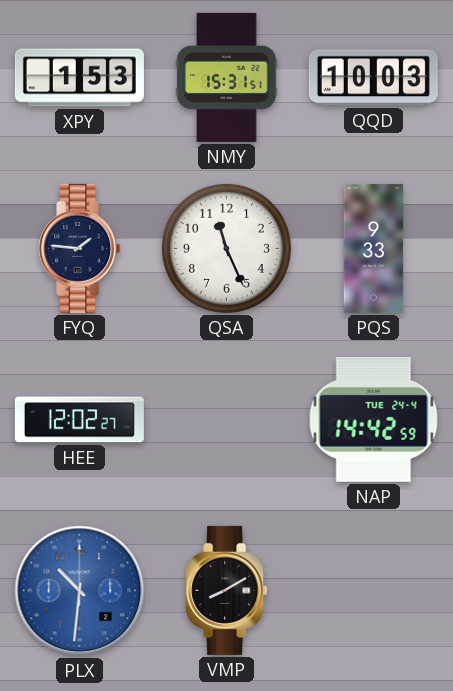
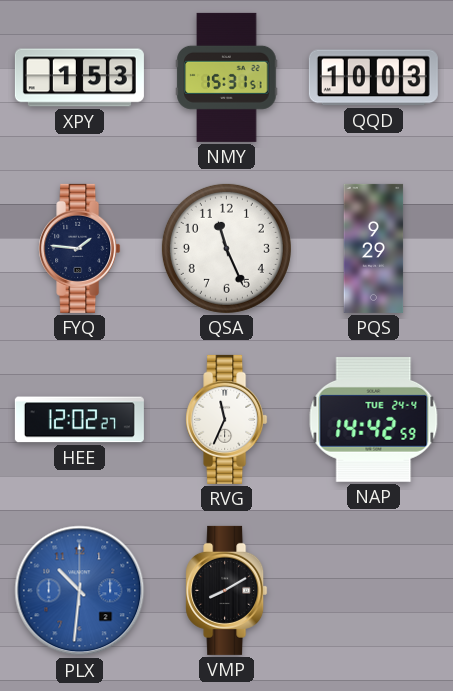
PQS: 9:33 -> 9:29 (374, 248)
RVG: none -> 11:34 (227, 419)
